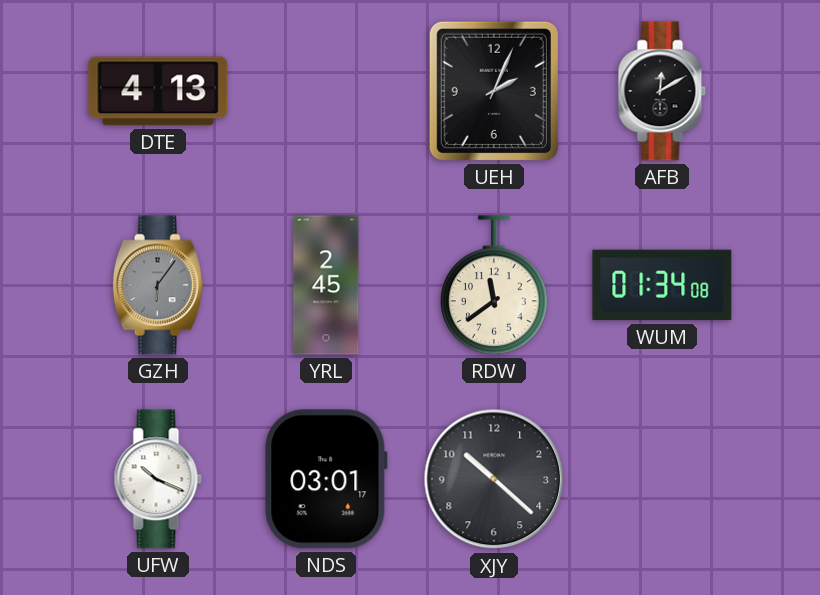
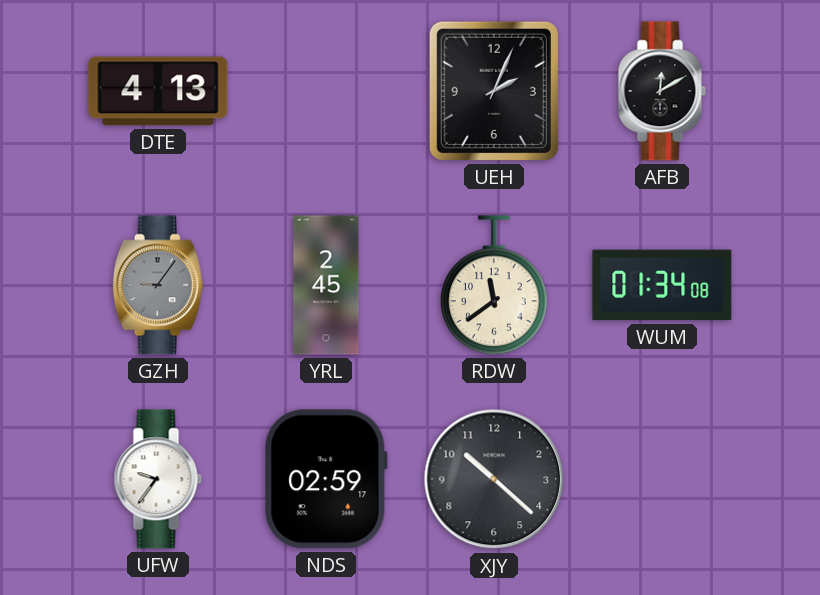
GZH: 6:06 -> 9:06 (158, 285)
UFW: 10:19 -> 9:36 (158, 479)
NDS: 03:01 -> 02:59 (326, 479)
